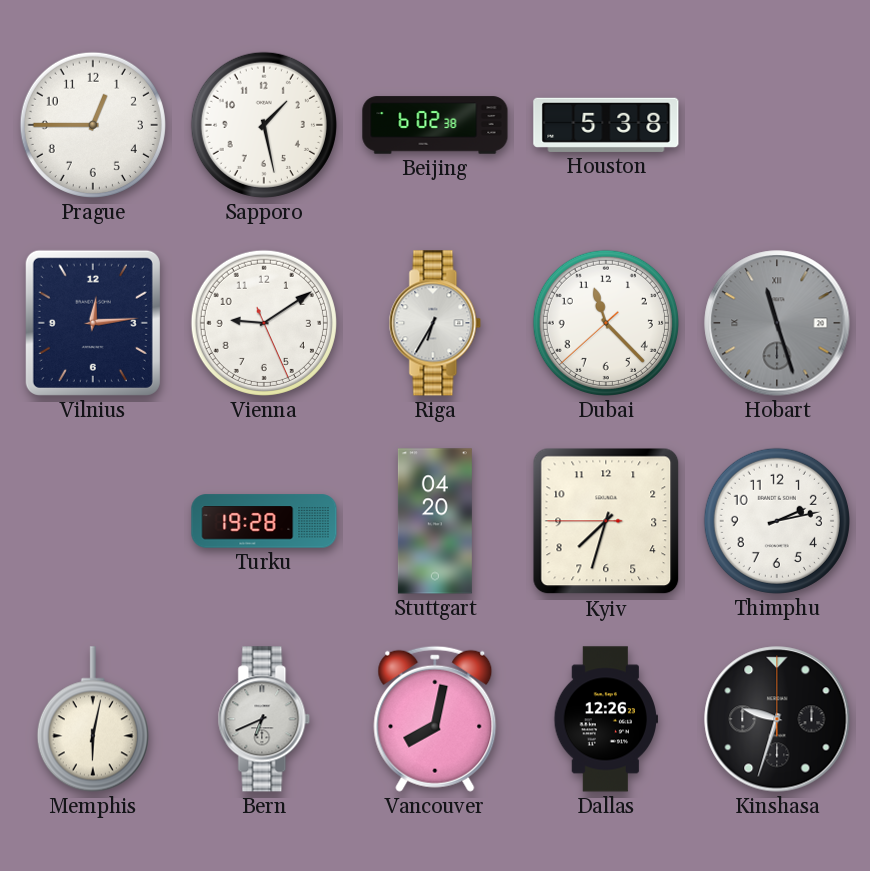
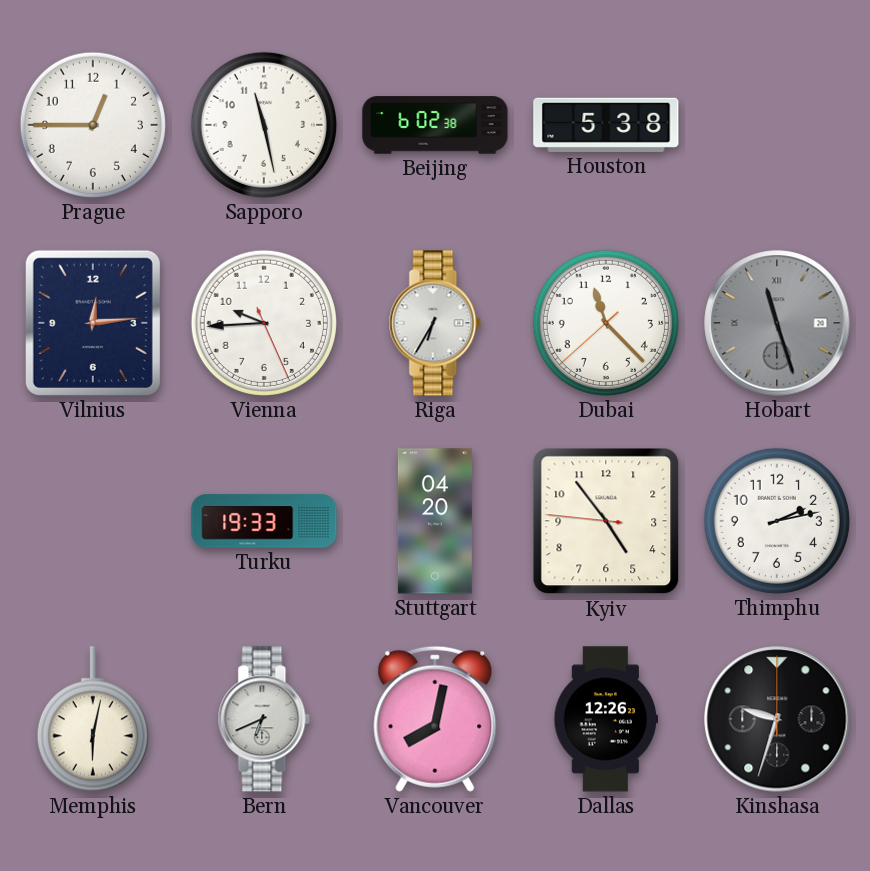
Sapporo: 1:28 -> 11:28 (264, 125)
Vienna: 9:09 -> 9:44 (264, 323)
Turku: 19:28 -> 19:33 (264, 521)
Kyiv: 7:32 -> 4:53 (606, 521)
